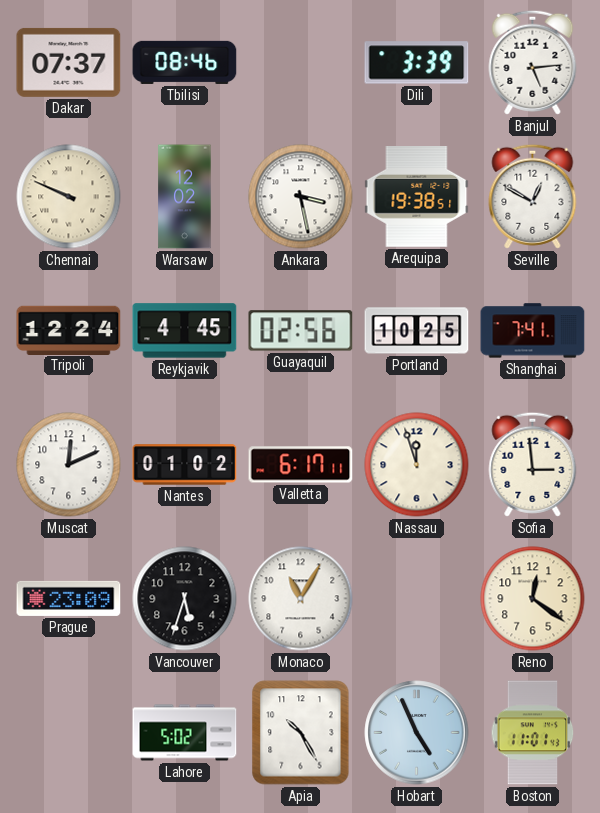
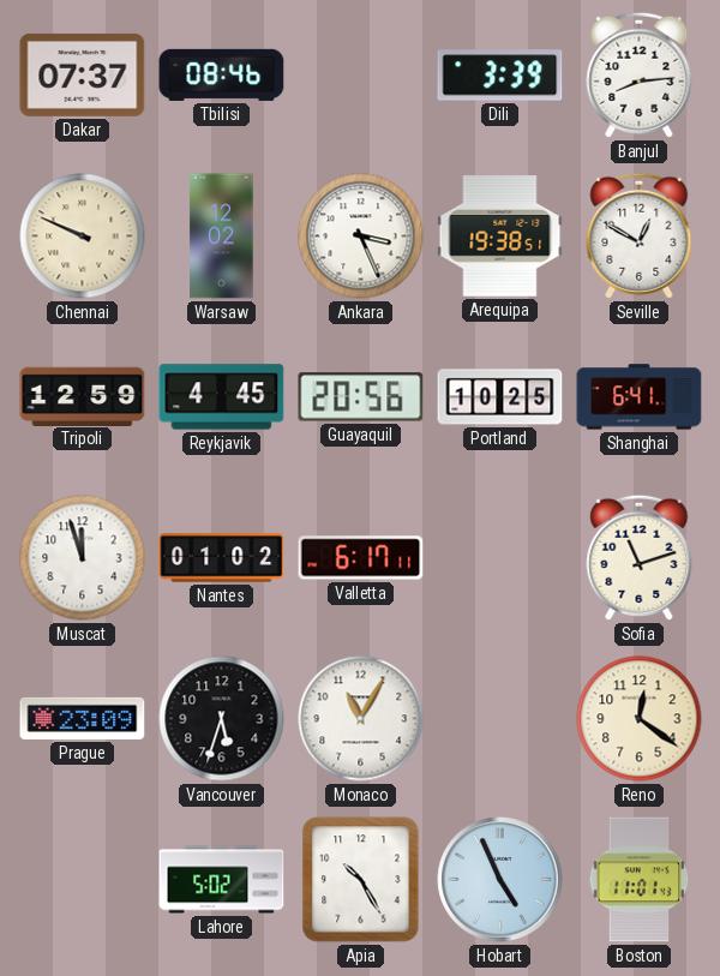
Banjul: 5:14 -> 8:14 (640, 74)
Ankara: 3:28 -> 3:26 (361, 236)
Tripoli: 12:24 -> 12:59 (83, 396)
Guayaquil: 02:56 -> 20:56 (361, 397)
Shanghai: 7:41 -> 6:41 (640, 397)
Muscat: 12:11 -> 11:57 (83, 558)
Nassau: 11:57 -> none (417, 465)
Sofia: 2:59 -> 11:12 (640, 557)
